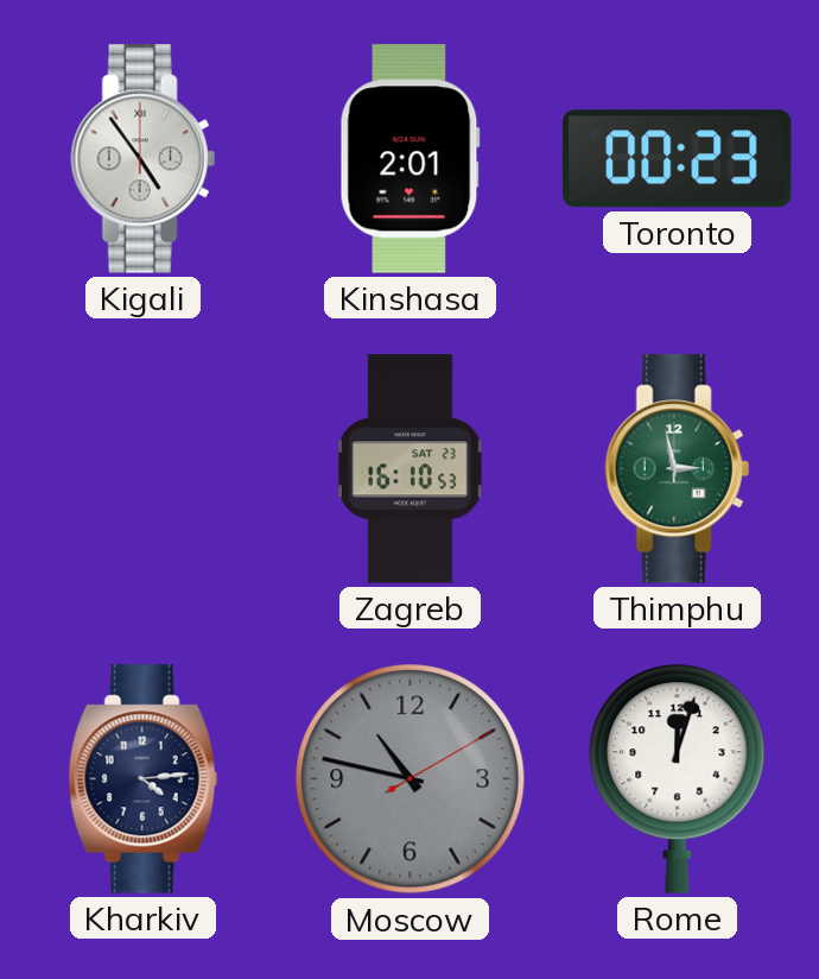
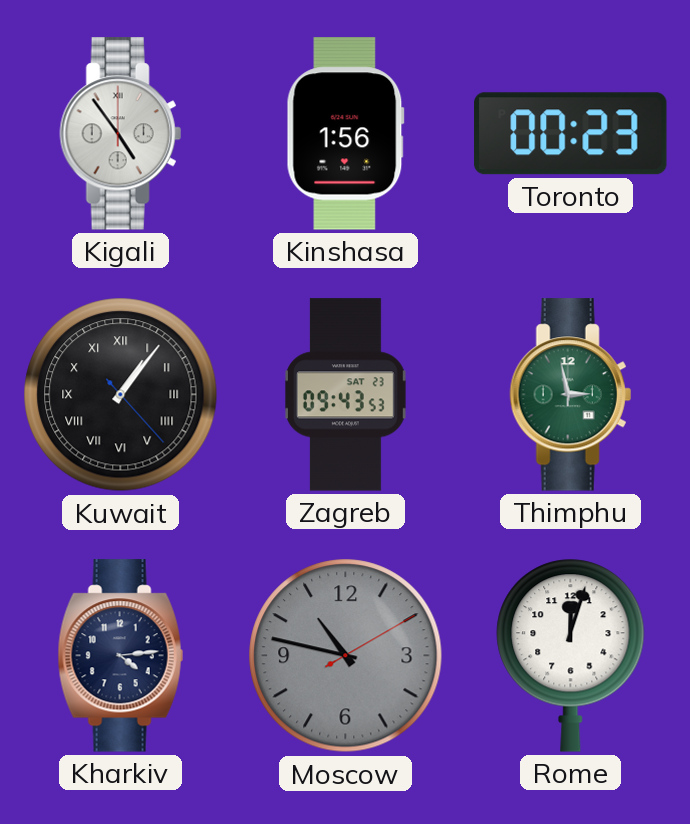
Kinshasa: 2:01 -> 1:56 (345, 134)
Kuwait: none -> 1:06 (121, 395)
Zagreb: 16:10 -> 09:43 (345, 395)
